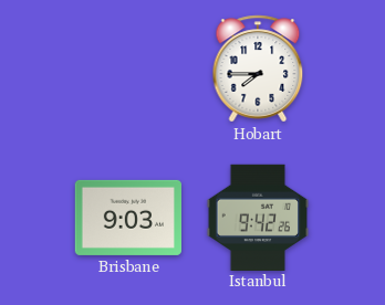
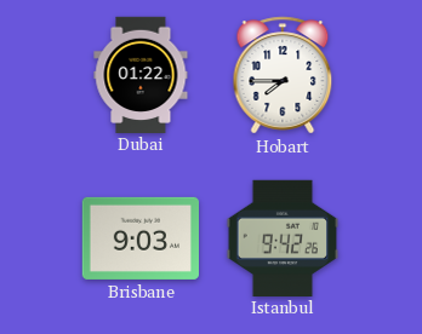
Dubai: none -> 01:22 (141, 74)
